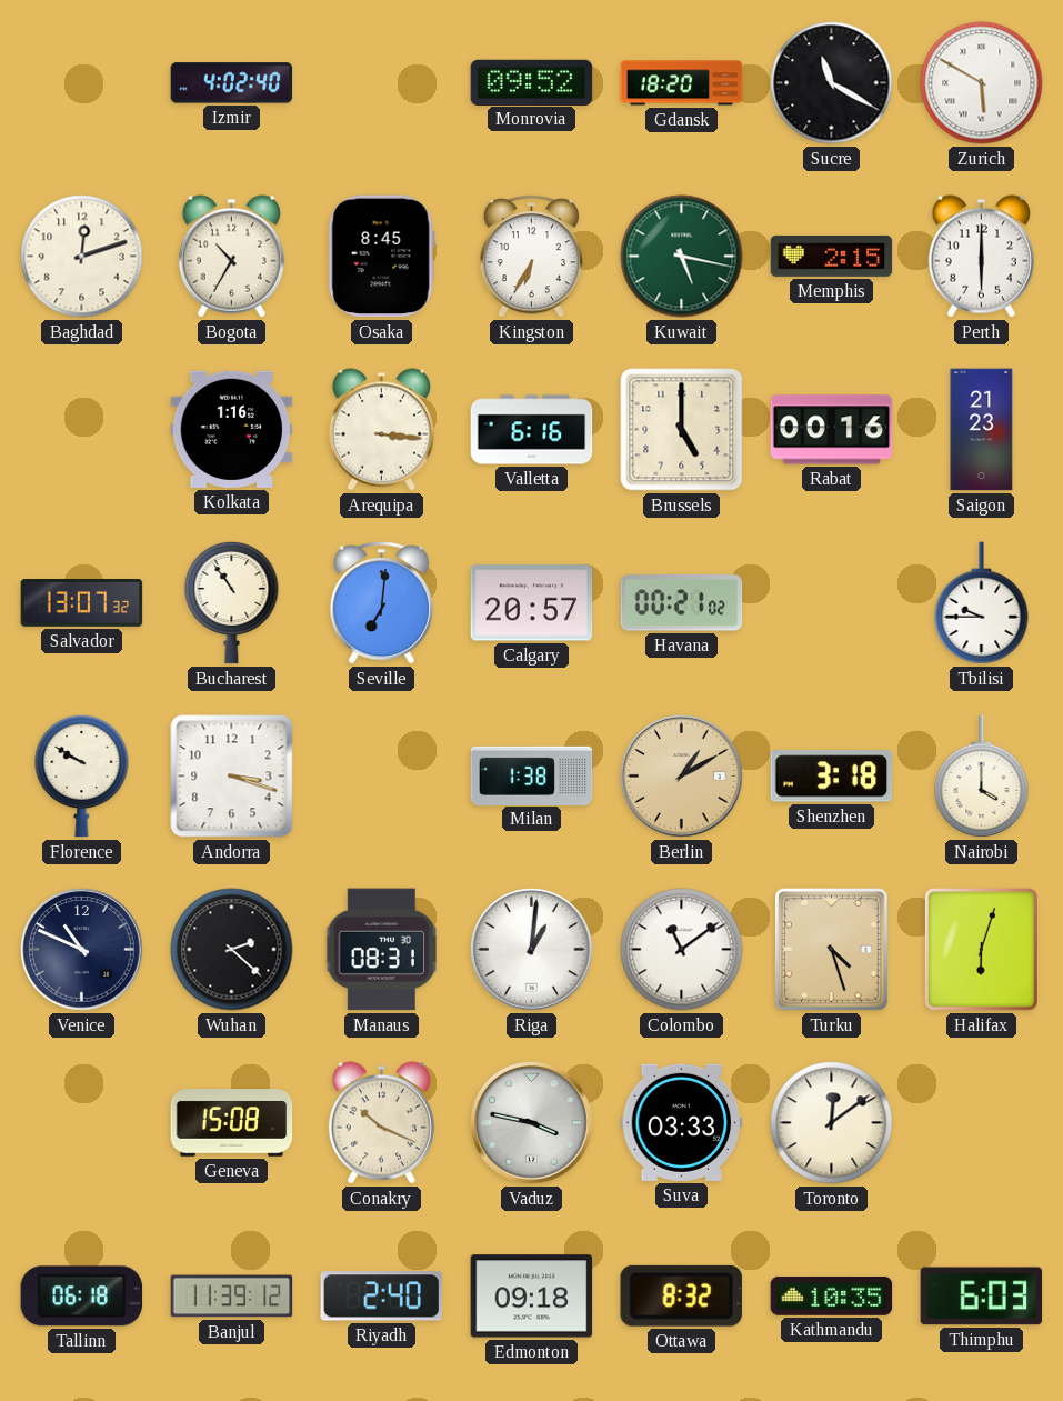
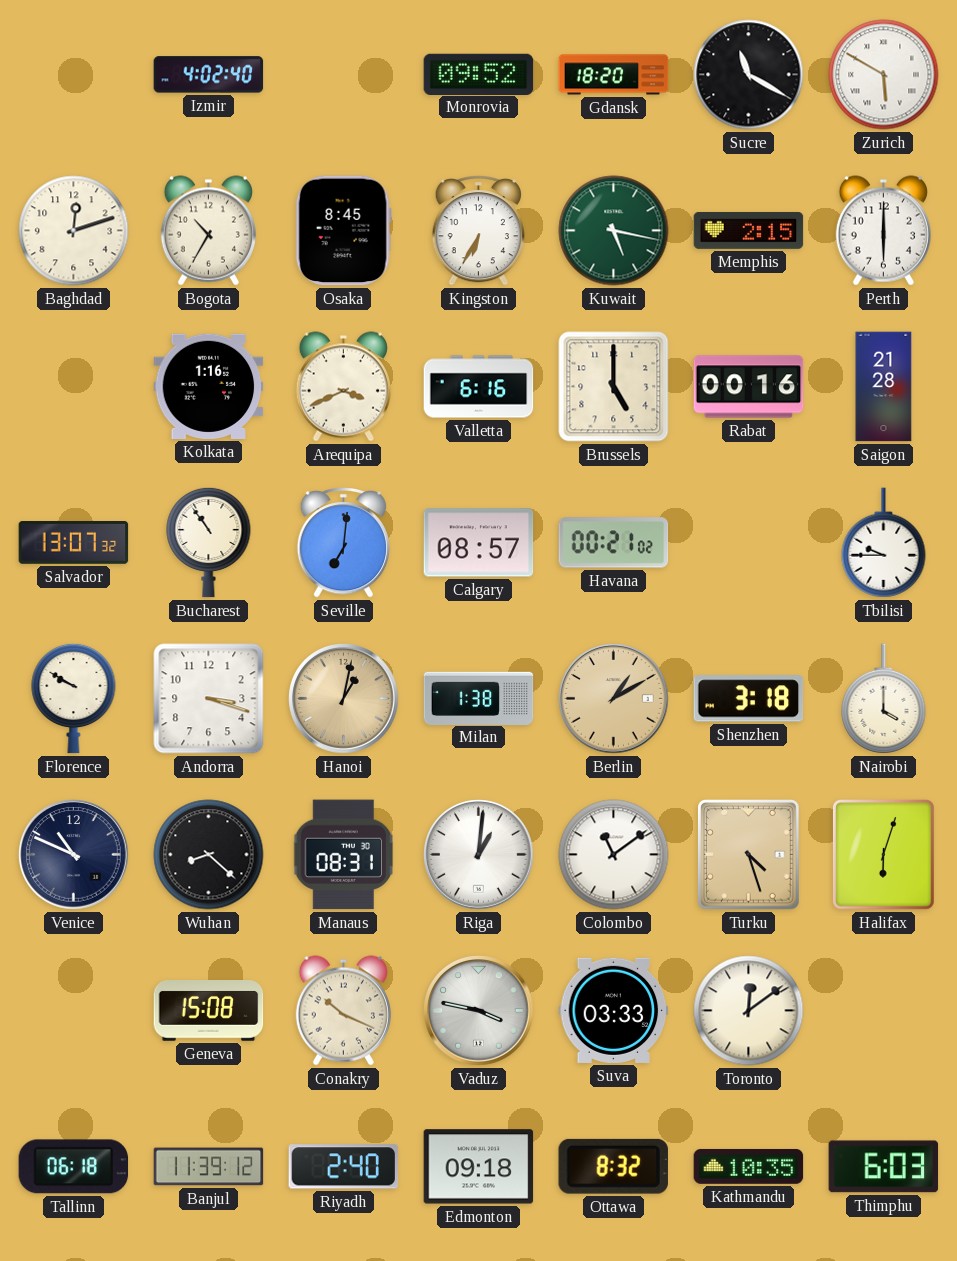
Arequipa: 3:16 -> 3:41 (343, 387)
Saigon: 21:23 -> 21:28 (884, 387)
Calgary: 20:57 -> 08:57 (479, 543)
Hanoi: none -> 1:02 (344, 699)
Wuhan: 2:22 -> 8:22 (209, 855)
